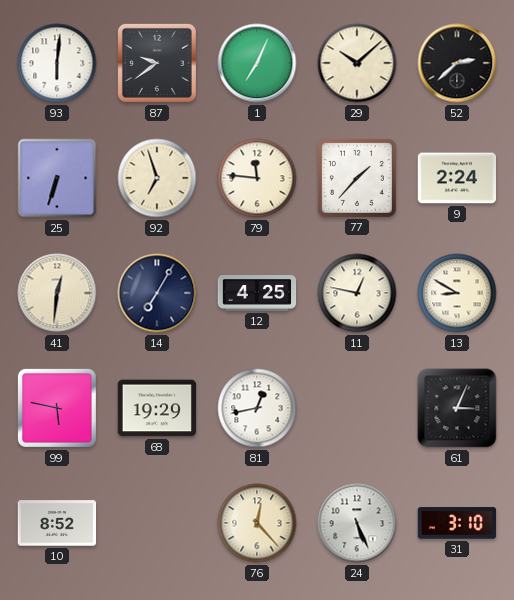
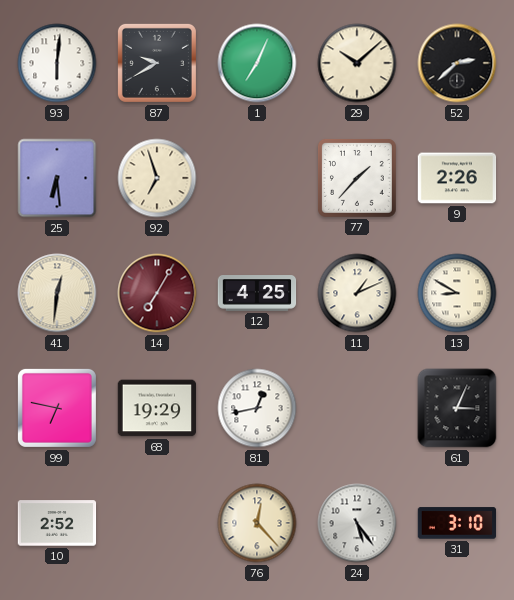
87: 9:39 -> 9:40 (157, 63)
25: 6:33 -> 6:29 (57, 178)
79: 11:46 -> none (257, 178)
9: 2:24 -> 2:26 (457, 178)
14 dial: navy -> burgundy (157, 293)
11: 12:47 -> 1:11 (357, 293)
99: 5:47 -> 6:47 (57, 408)
10: 8:52 -> 2:52 (57, 523)
24: 5:26 -> 5:24 (357, 523)
